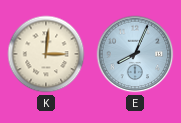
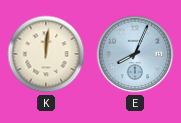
K: 3:01 -> 12:01 (46, 54)
